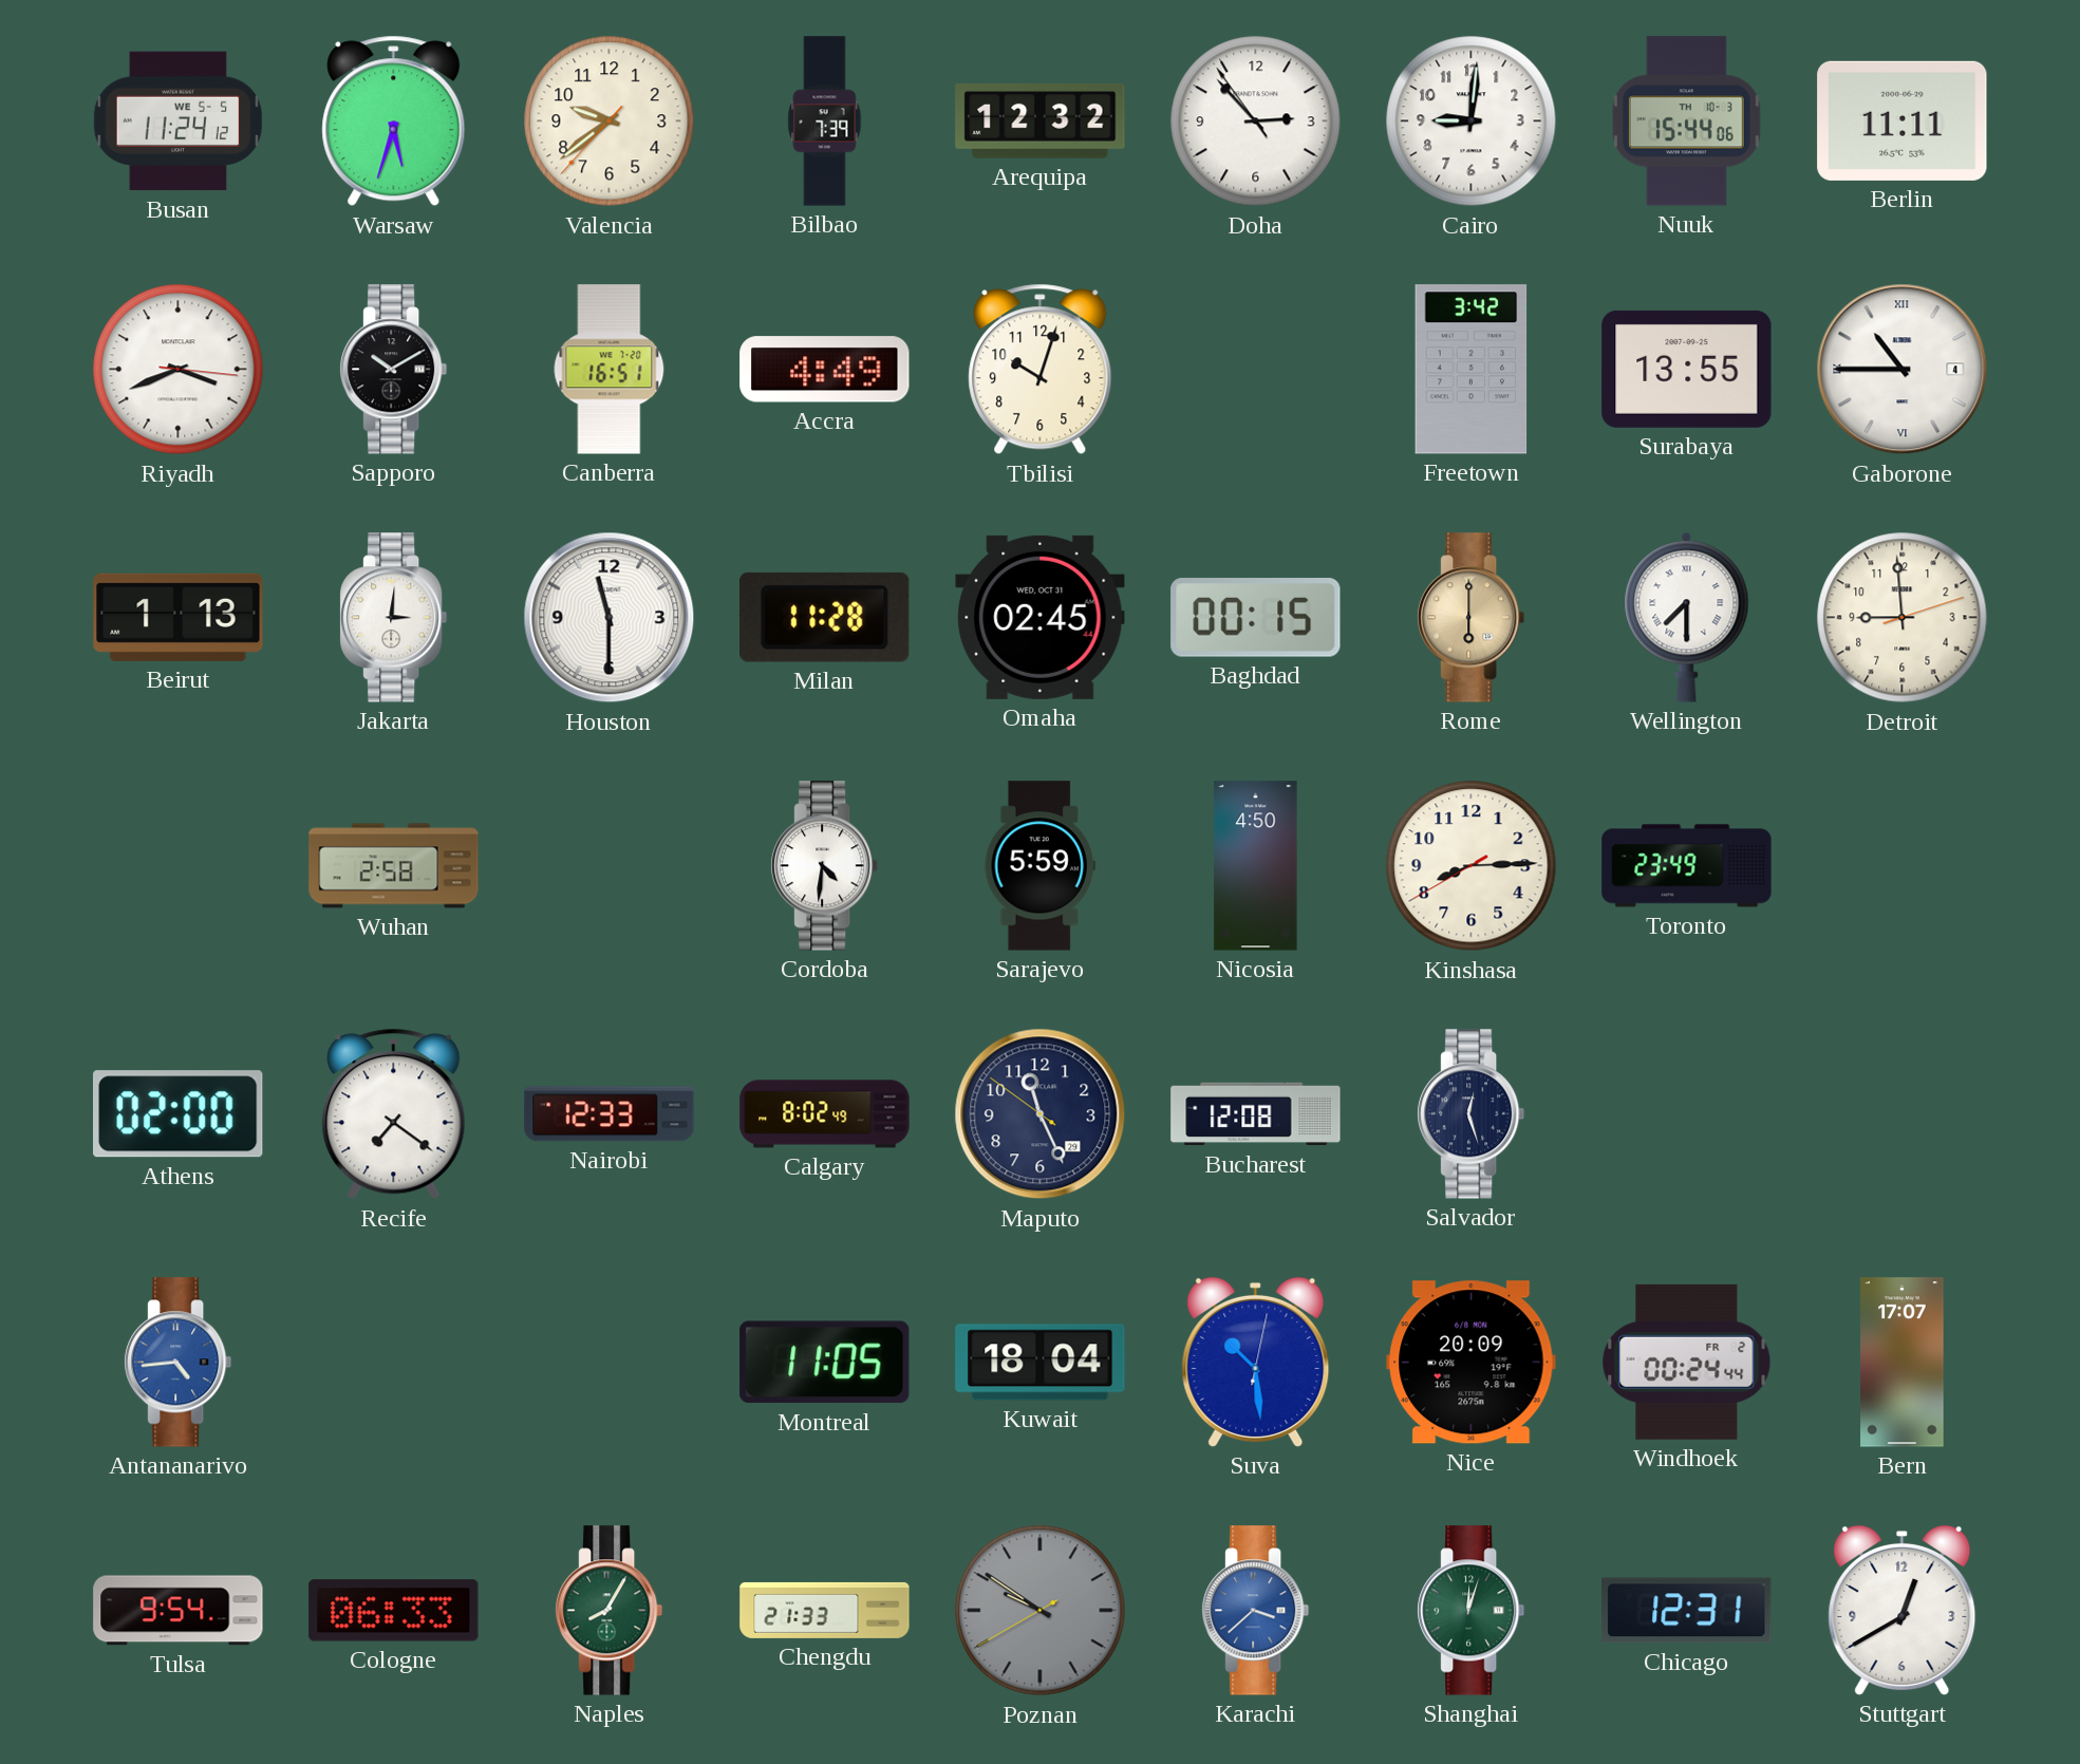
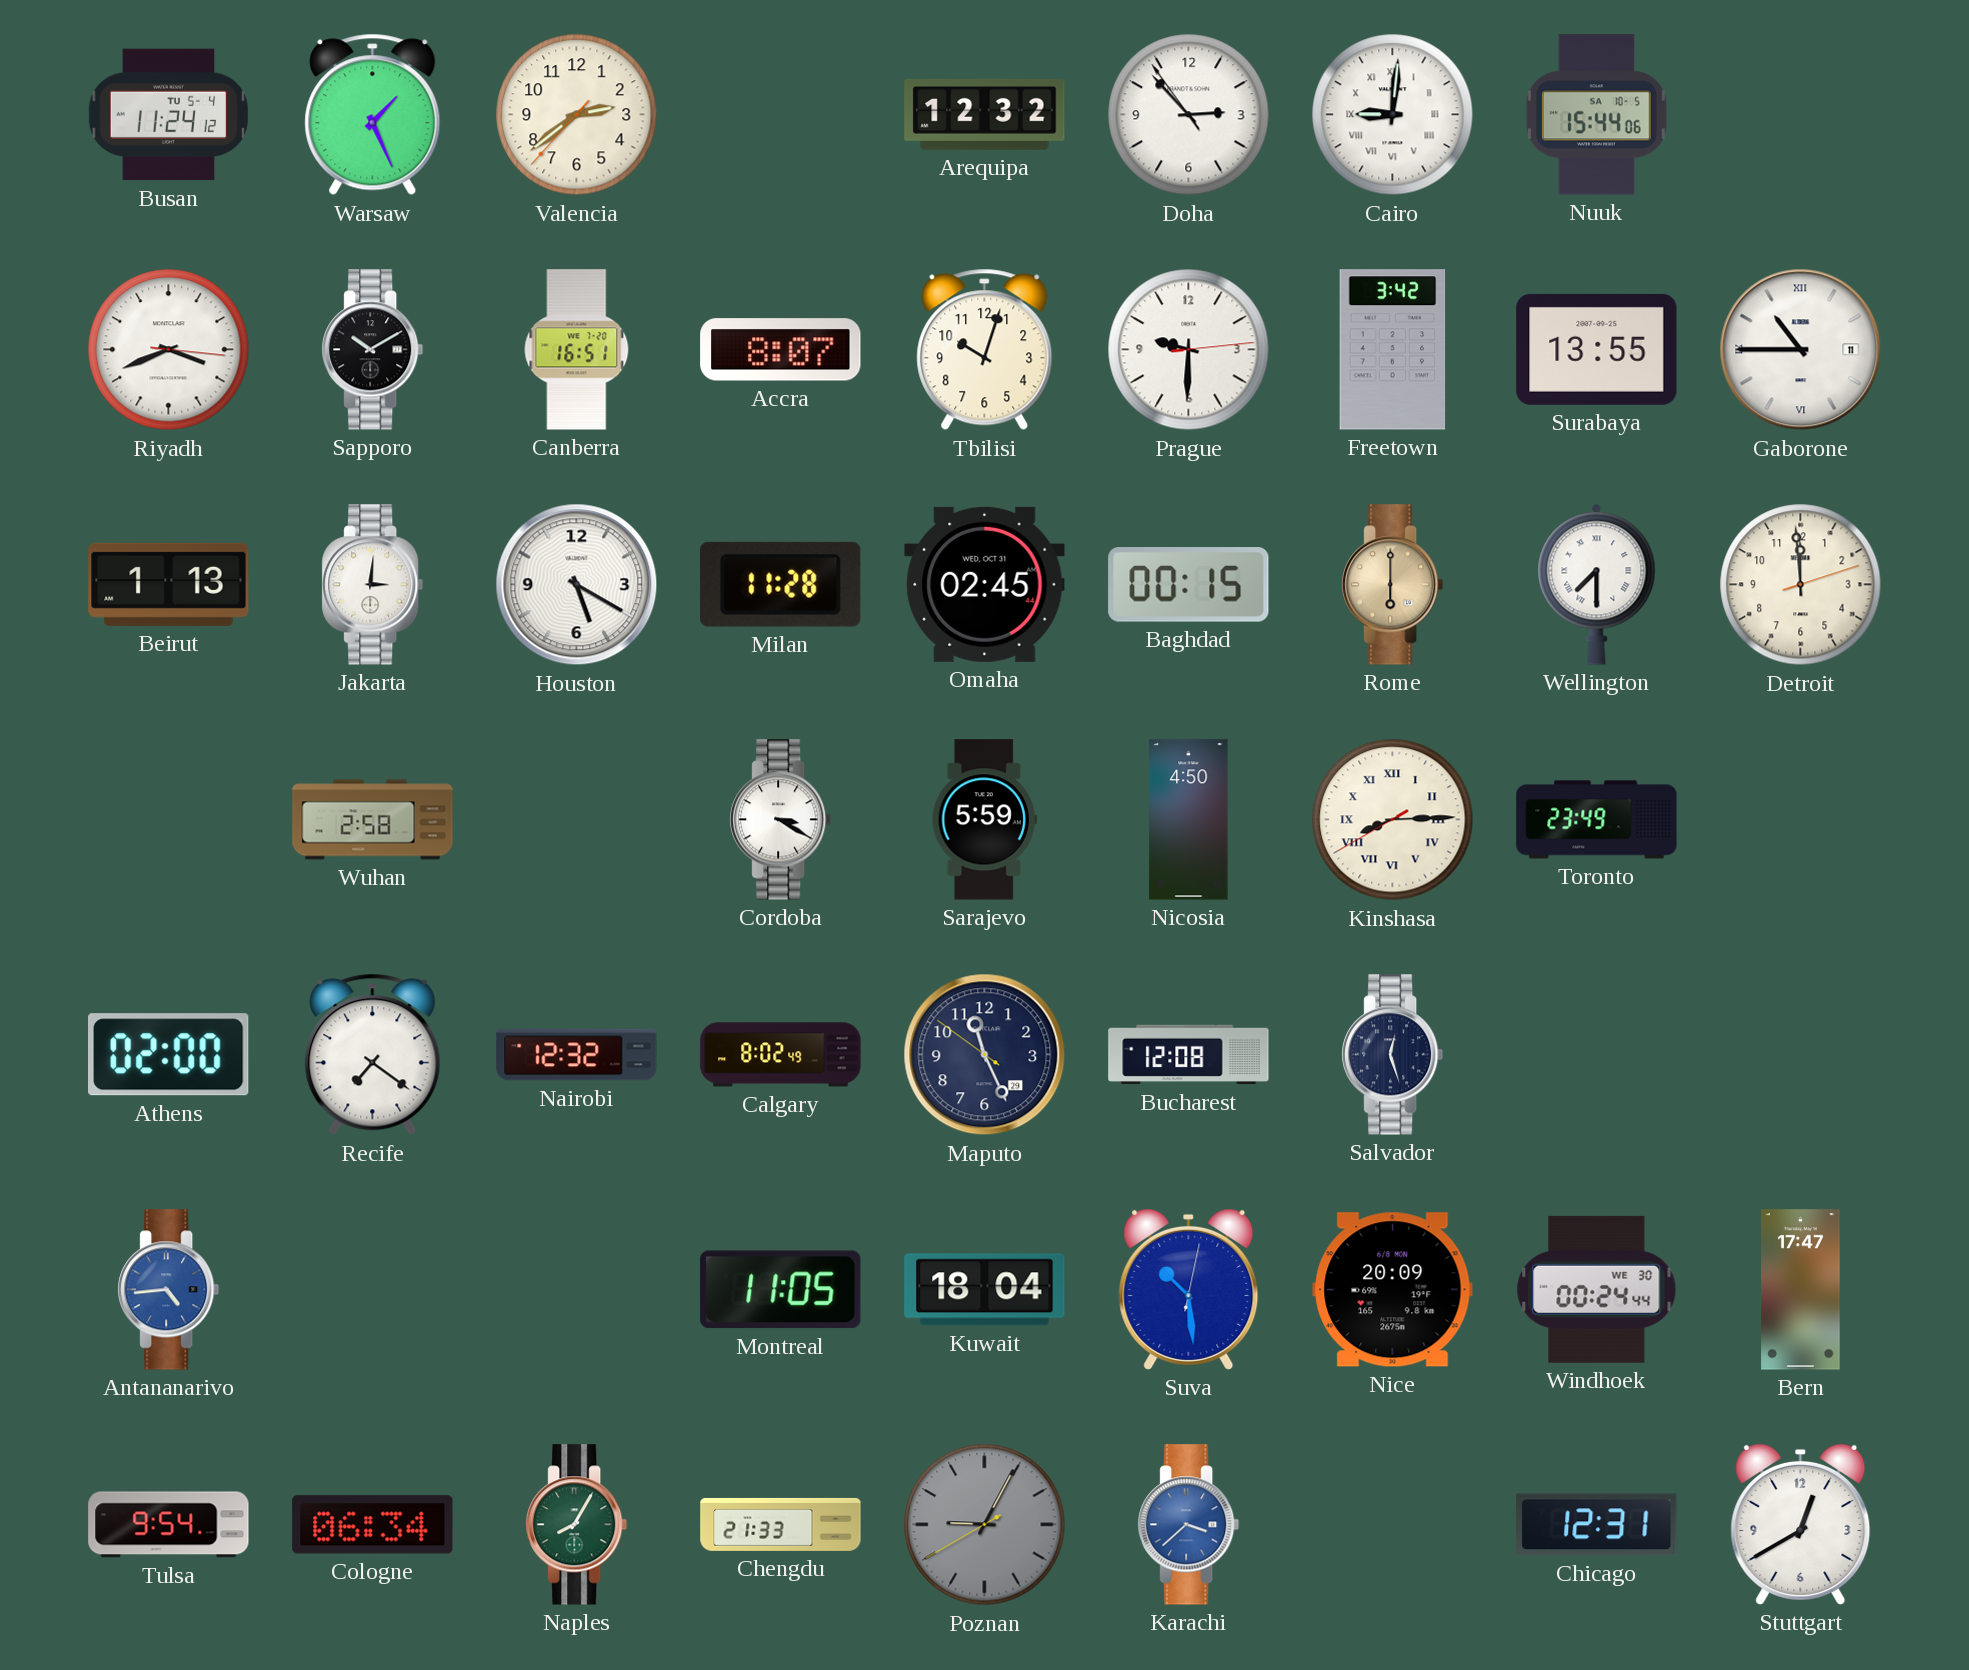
Busan date: WE 5-5 -> TU 5-4 (168, 115)
Warsaw: 5:33 -> 1:26 (373, 115)
Valencia: 9:38 -> 2:38 (577, 115)
Bilbao: 7:39 -> none (825, 121)
Cairo numerals: Arabic -> Roman (1393, 115)
Nuuk date: TH 10-3 -> SA 10-5 (1596, 115)
Berlin: 11:11 -> none (1903, 120)
Accra: 4:49 -> 8:07 (781, 350)
Prague: none -> 9:30 (1189, 350)
Gaborone date: 4 -> 11 (1801, 350)
Houston: 11:30 -> 5:20 (577, 585)
Detroit: 8:59 -> 11:59 (1801, 585)
Cordoba: 4:31 -> 3:20 (781, 820)
Kinshasa numerals: Arabic -> Roman (1393, 820)
Nairobi: 12:33 -> 12:32 (577, 1055)
Windhoek date: FR 2 -> WE 30 (1597, 1289)
Bern: 17:07 -> 17:47 (1801, 1290)
Cologne: 06:33 -> 06:34 (373, 1525)
Poznan: 9:50 -> 9:04 (985, 1525)
Shanghai: 12:03 -> none (1472, 1611)
